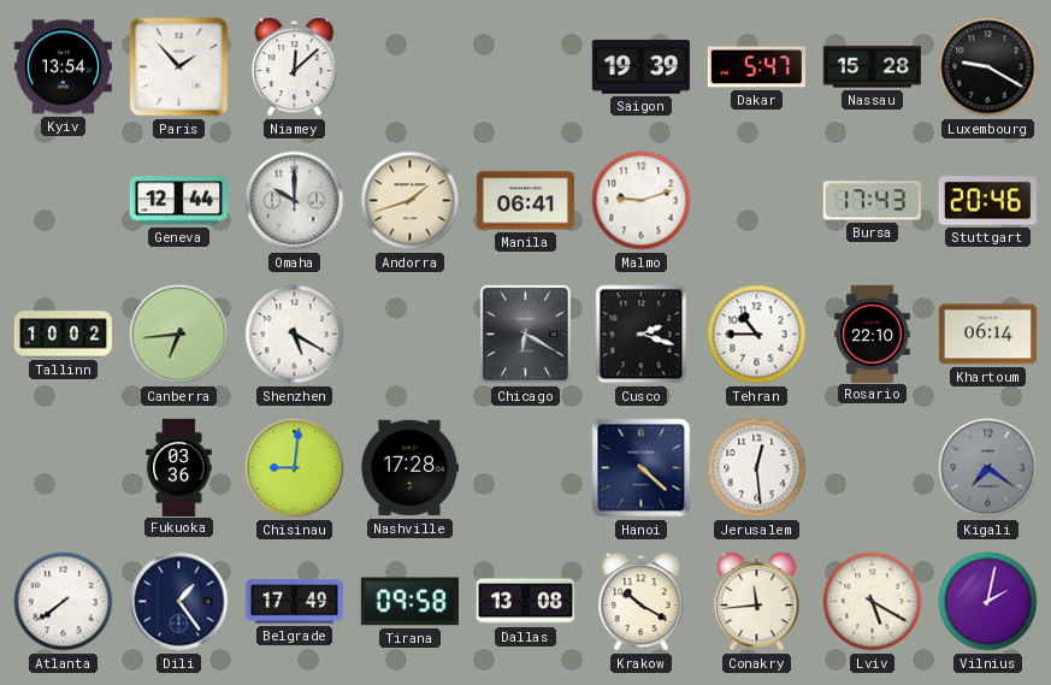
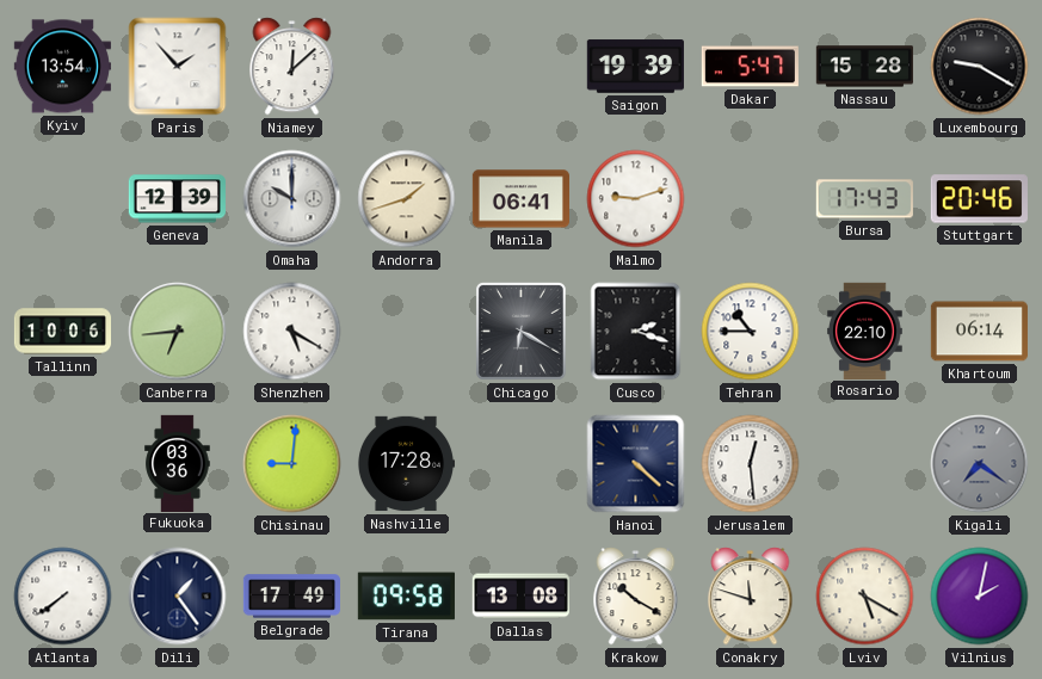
Geneva: 12:44 -> 12:39 (177, 199)
Tallinn: 10:02 -> 10:06 (62, 332)
Conakry: 11:44 -> 11:48 (751, 597)
